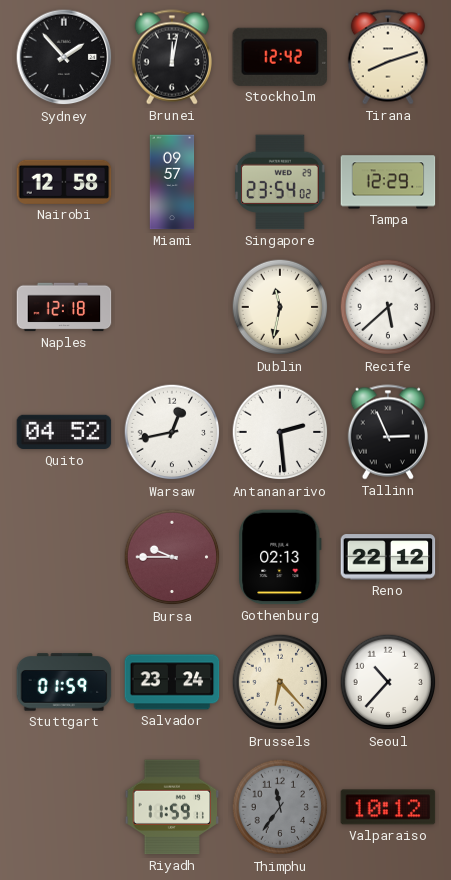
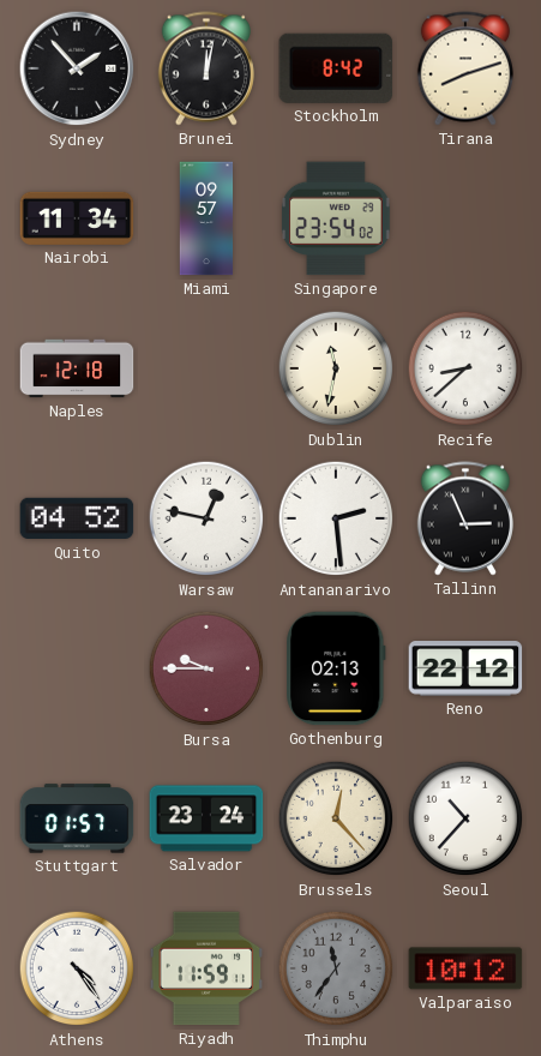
Stockholm: 12:42 -> 8:42 (336, 68)
Nairobi: 12:58 -> 11:34 (77, 218)
Tampa: 12:29 -> none (388, 182)
Recife: 5:38 -> 8:38 (465, 368)
Warsaw: 12:43 -> 12:47 (206, 518)
Stuttgart: 01:59 -> 01:57 (77, 818)
Brussels: 6:23 -> 12:23 (336, 818)
Athens: none -> 4:24 (77, 968)
